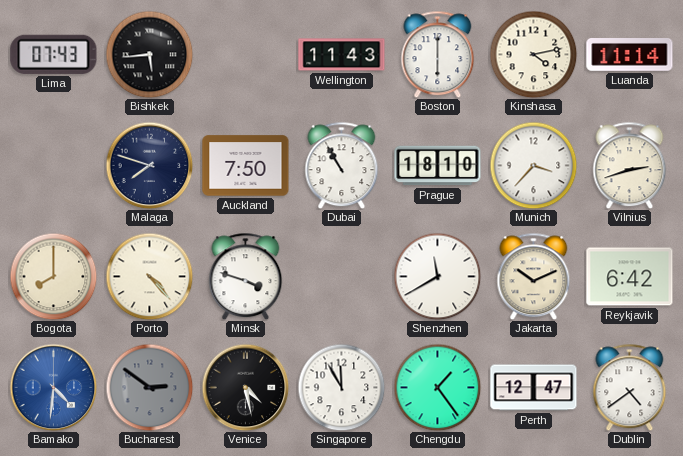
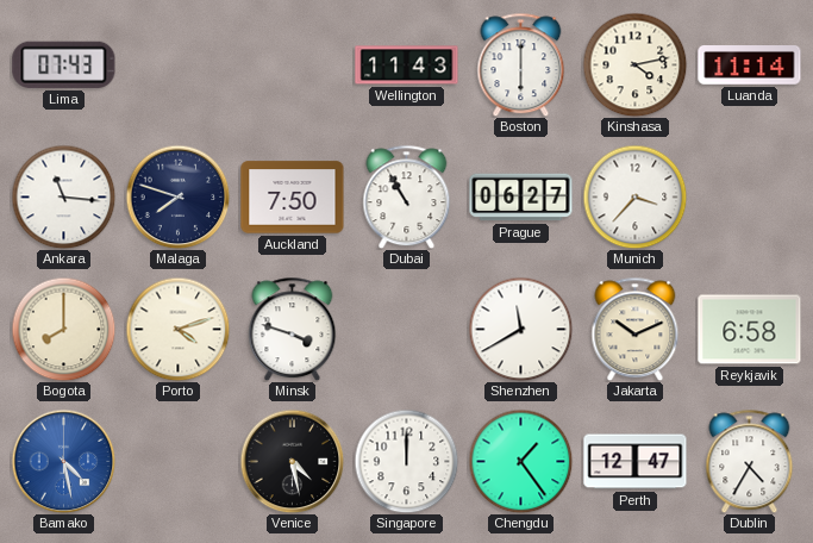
Bishkek: 5:44 -> none (149, 54)
Ankara: none -> 11:16 (63, 196)
Prague: 18:10 -> 06:27 (521, 198)
Vilnius: 2:42 -> none (630, 165)
Porto: 4:23 -> 4:12 (177, 329)
Reykjavik: 6:42 -> 6:58 (750, 330)
Bamako: 4:31 -> 4:28 (63, 461)
Bucharest: 2:51 -> none (149, 387)
Singapore: 11:55 -> 12:00 (406, 461)
Dublin: 4:39 -> 4:35 (750, 461)
